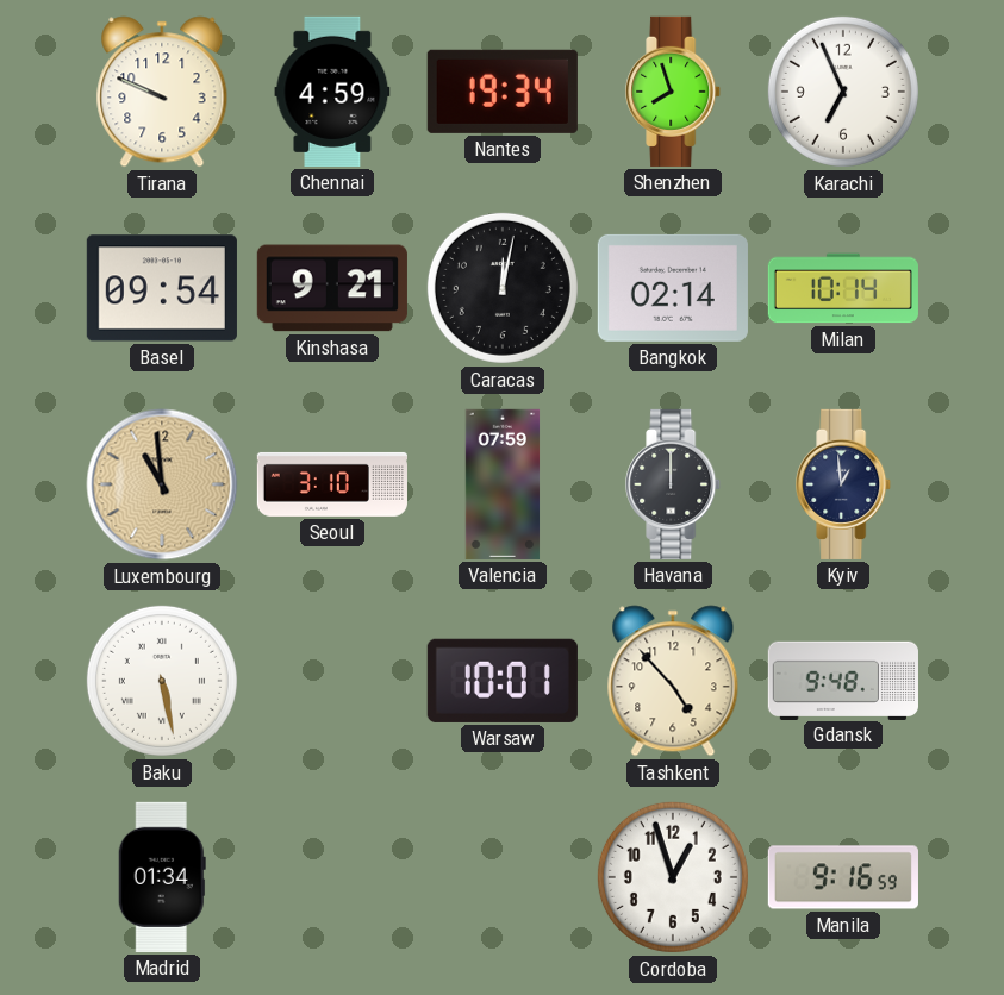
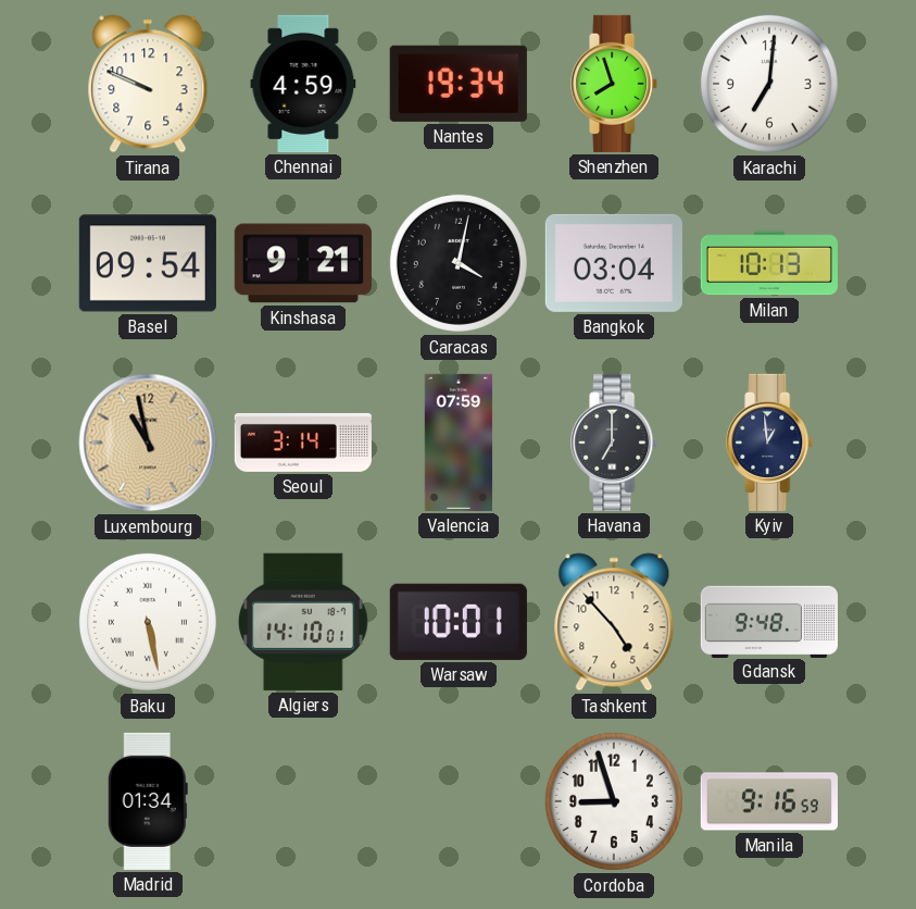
Karachi: 6:56 -> 7:01 (769, 84)
Caracas: 12:02 -> 4:02 (459, 263)
Bangkok: 02:14 -> 03:04 (614, 263)
Milan: 10:14 -> 10:13 (769, 263)
Luxembourg: 10:59 -> 10:58 (148, 443)
Seoul: 3:10 -> 3:14 (303, 443)
Havana: 12:00 -> 7:00 (615, 443)
Algiers: none -> 14:10 (303, 622)
Cordoba: 12:57 -> 8:57 (614, 801)
